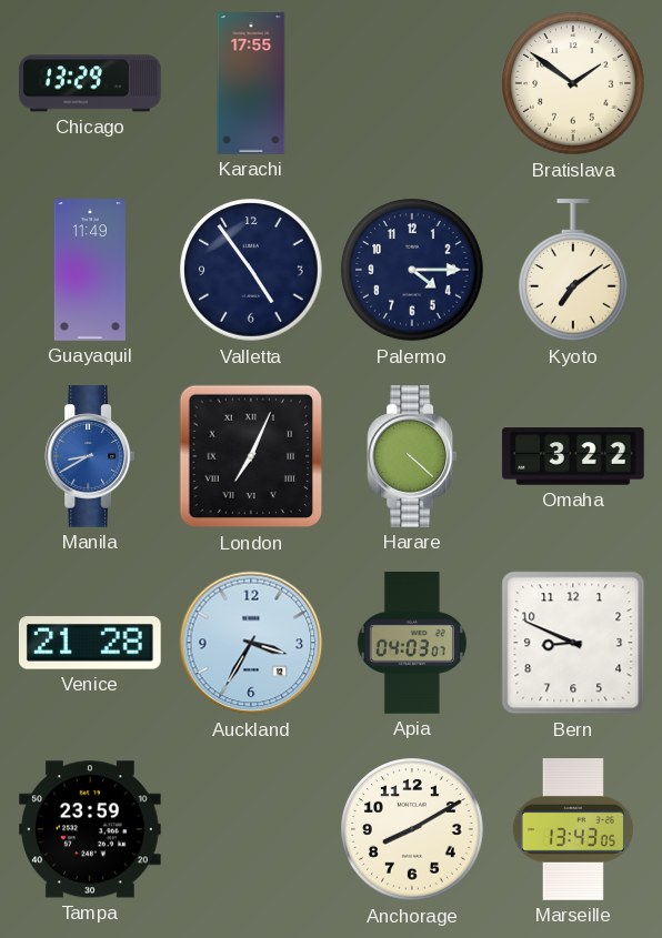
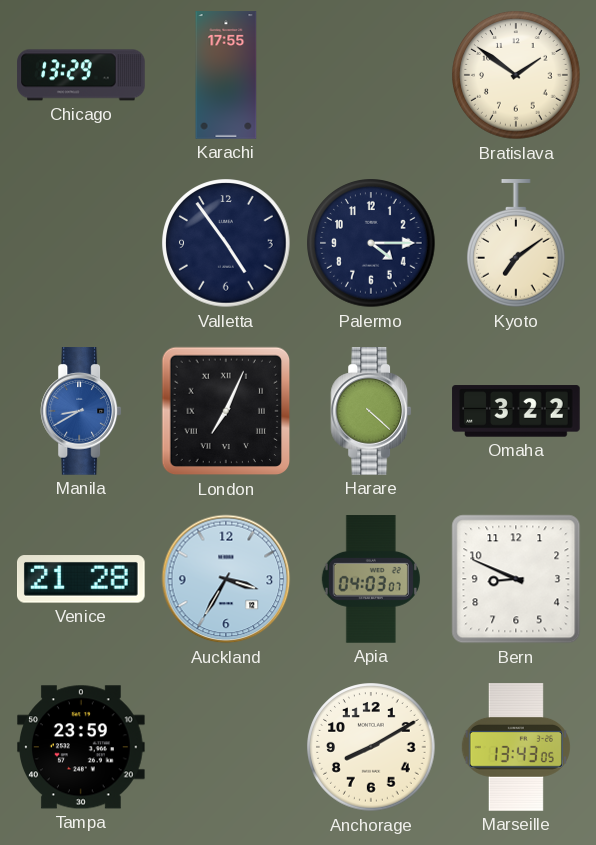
Guayaquil: 11:49 -> none (90, 270)
